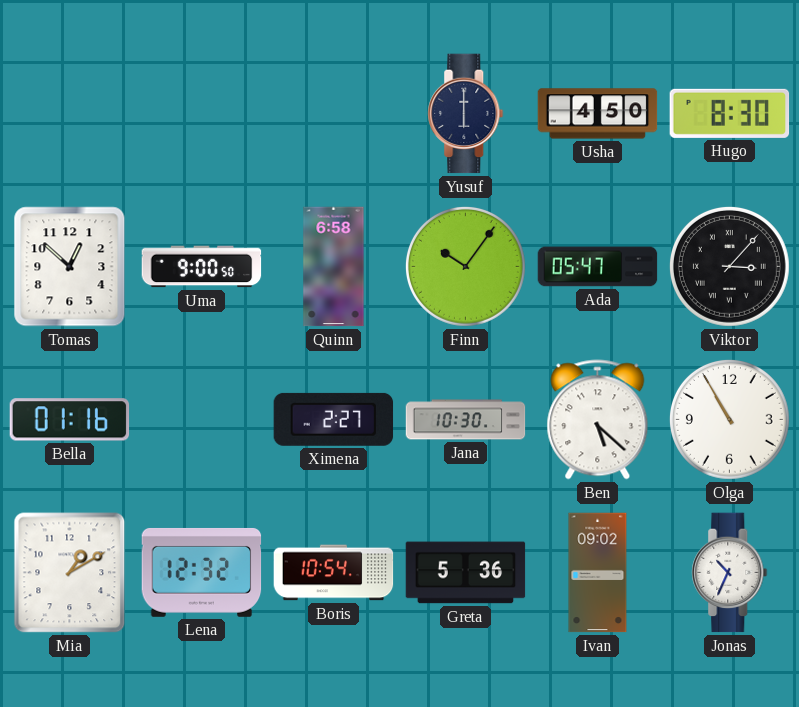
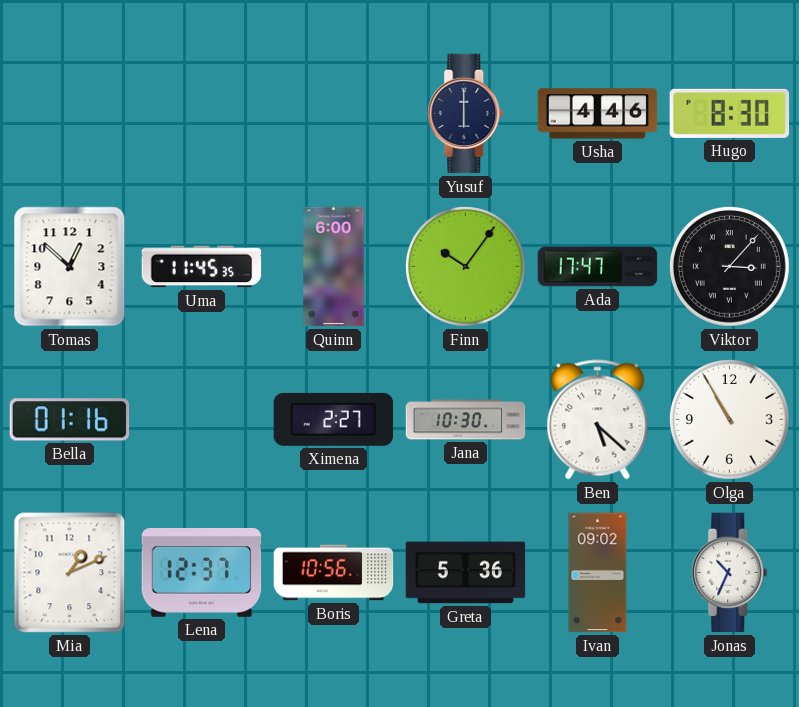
Usha: 4:50 -> 4:46 (598, 114)
Uma: 9:00 -> 11:45 (202, 267)
Quinn: 6:58 -> 6:00 (334, 267)
Ada: 05:47 -> 17:47 (598, 267)
Mia: 1:10 -> 1:11 (70, 573)
Lena: 12:32 -> 12:37 (202, 572)
Boris: 10:54 -> 10:56 (334, 573)
